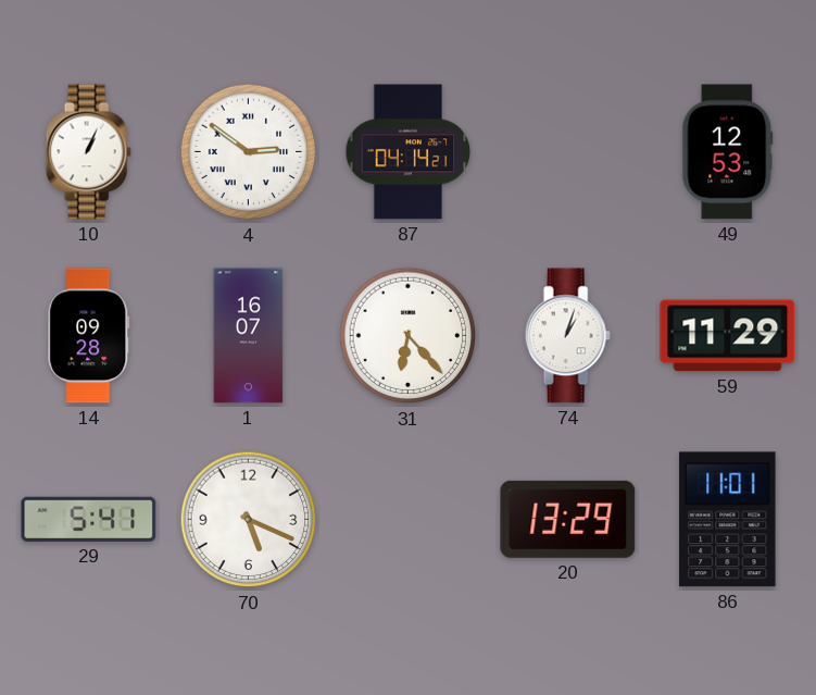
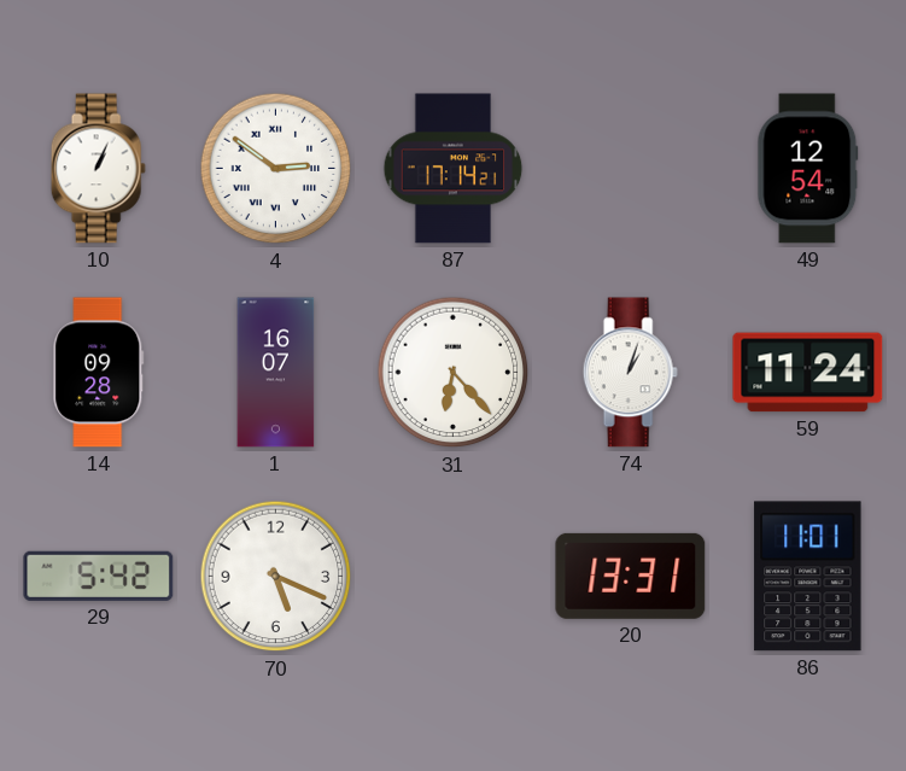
87: 04:14 -> 17:14 (454, 169)
49: 12:53 -> 12:54 (808, 169)
59: 11:29 -> 11:24 (808, 373)
29: 5:41 -> 5:42 (99, 576)
20: 13:29 -> 13:31 (631, 576)
